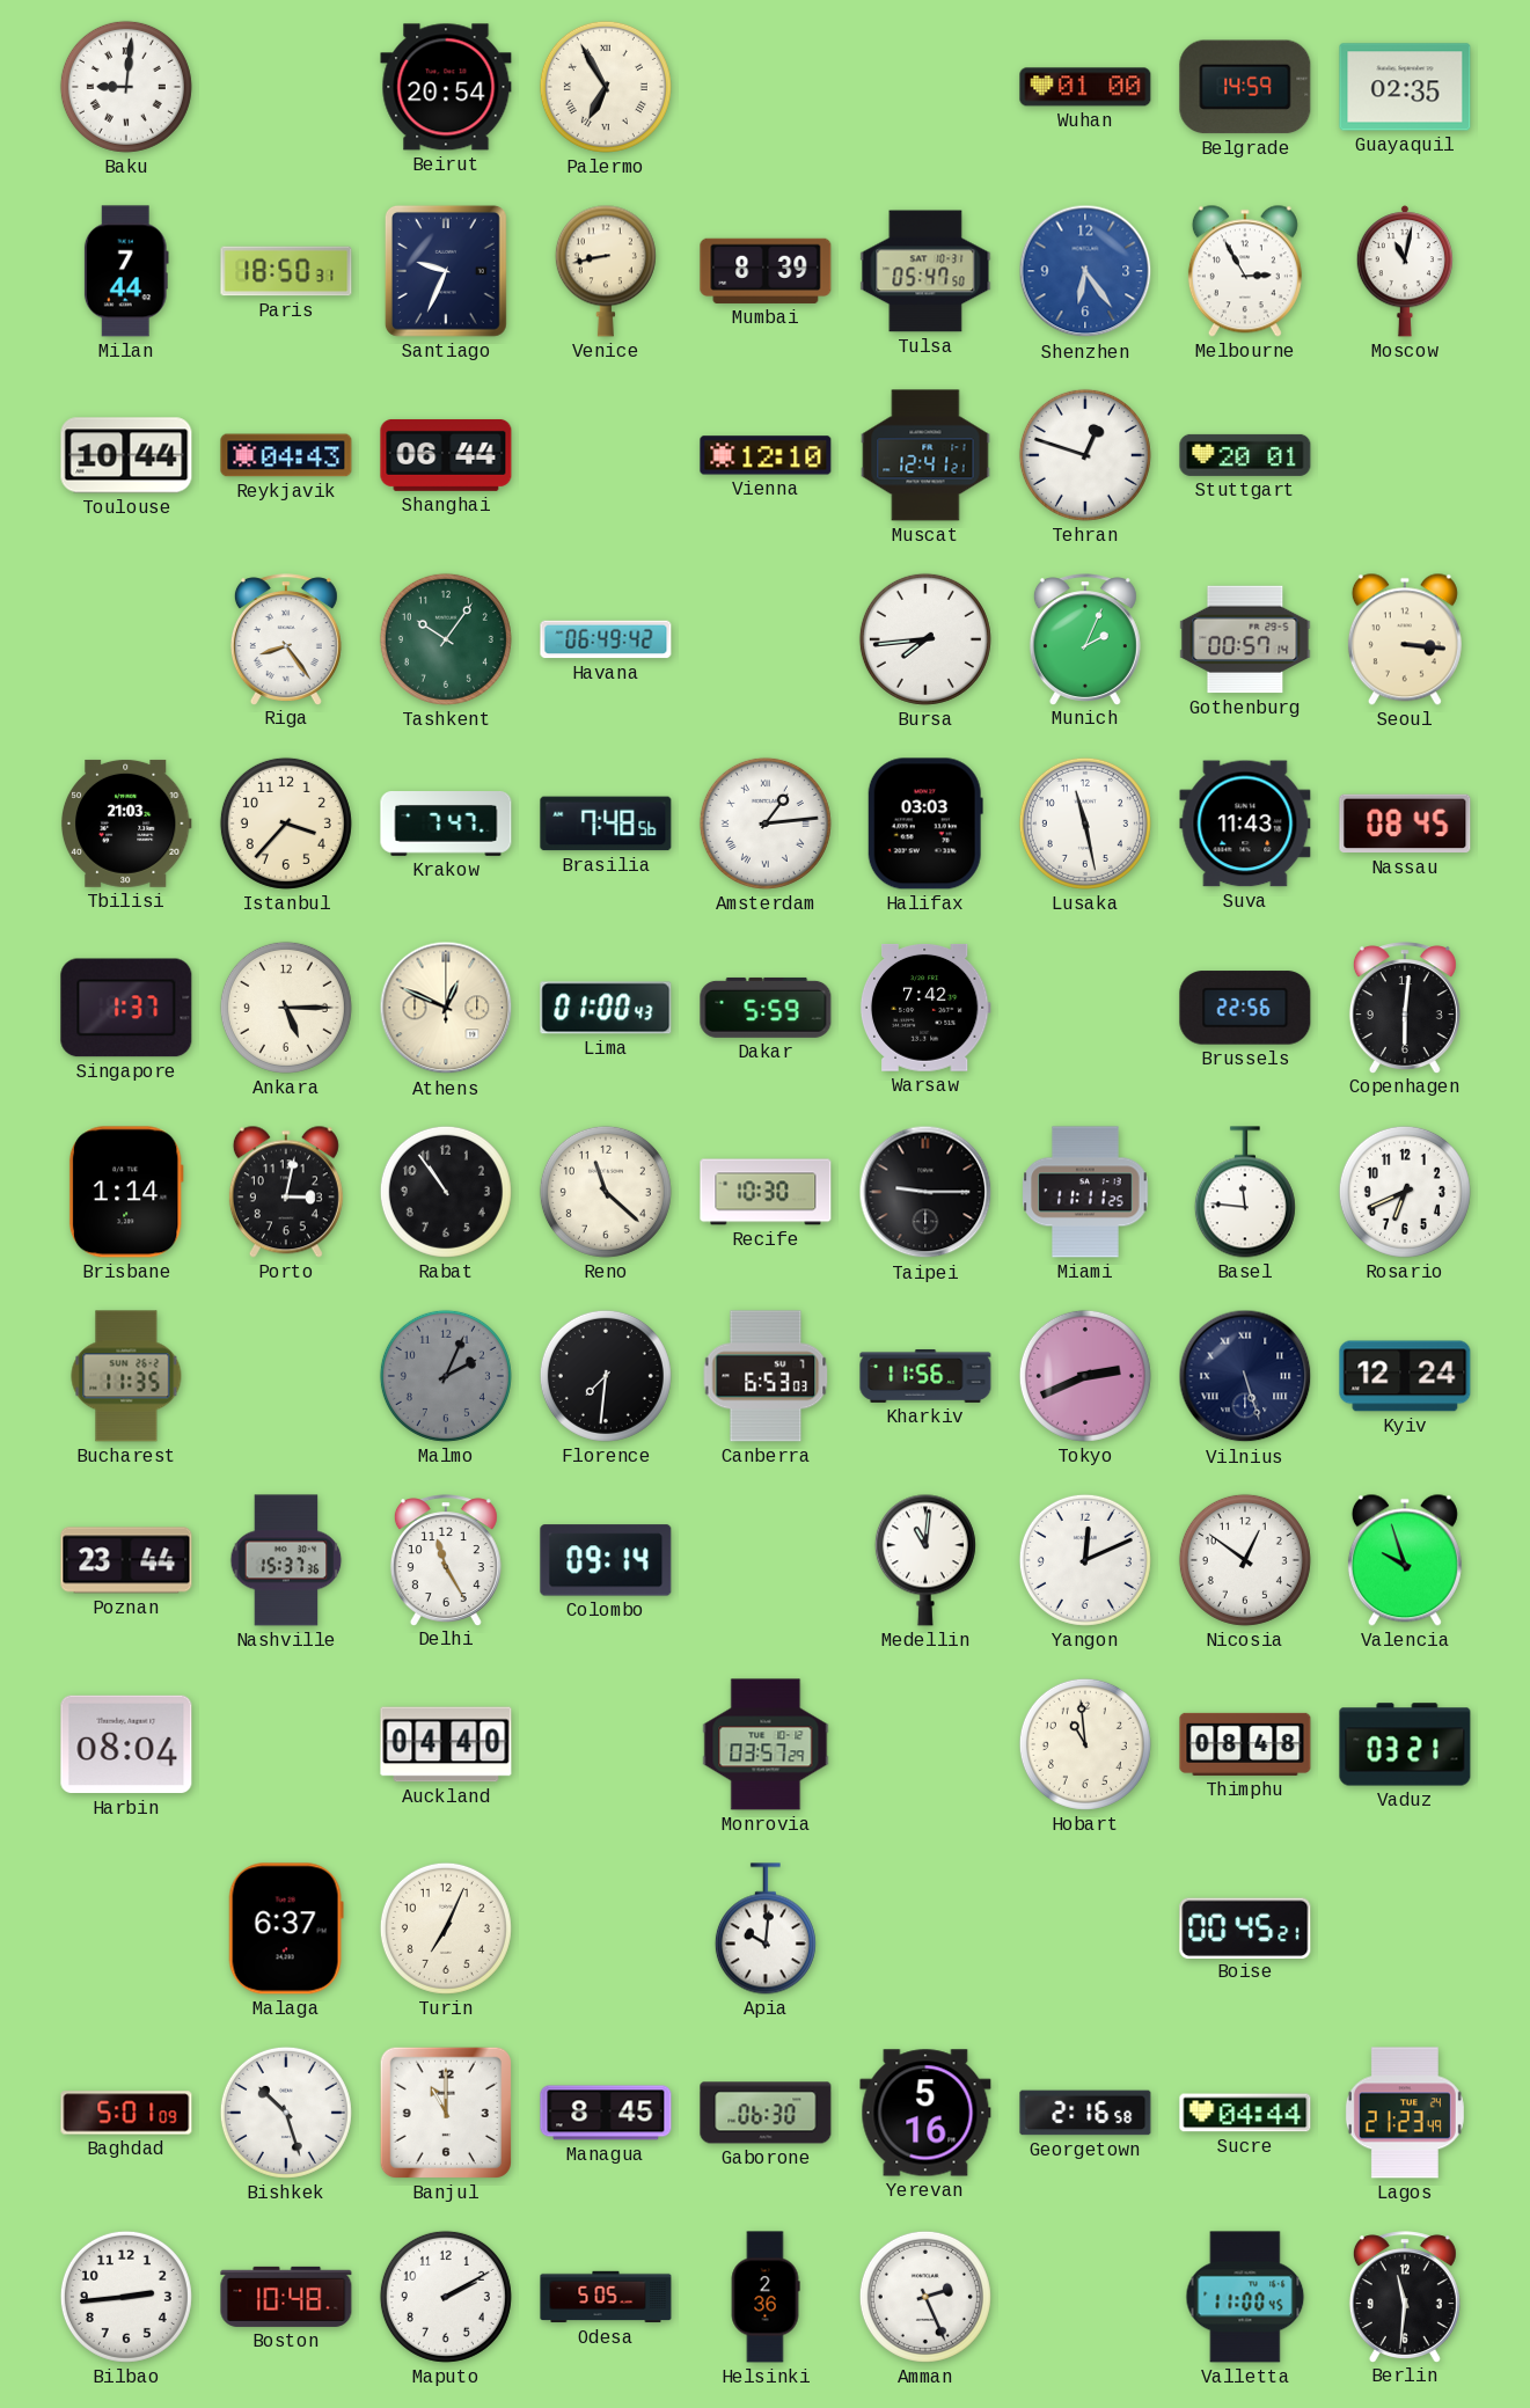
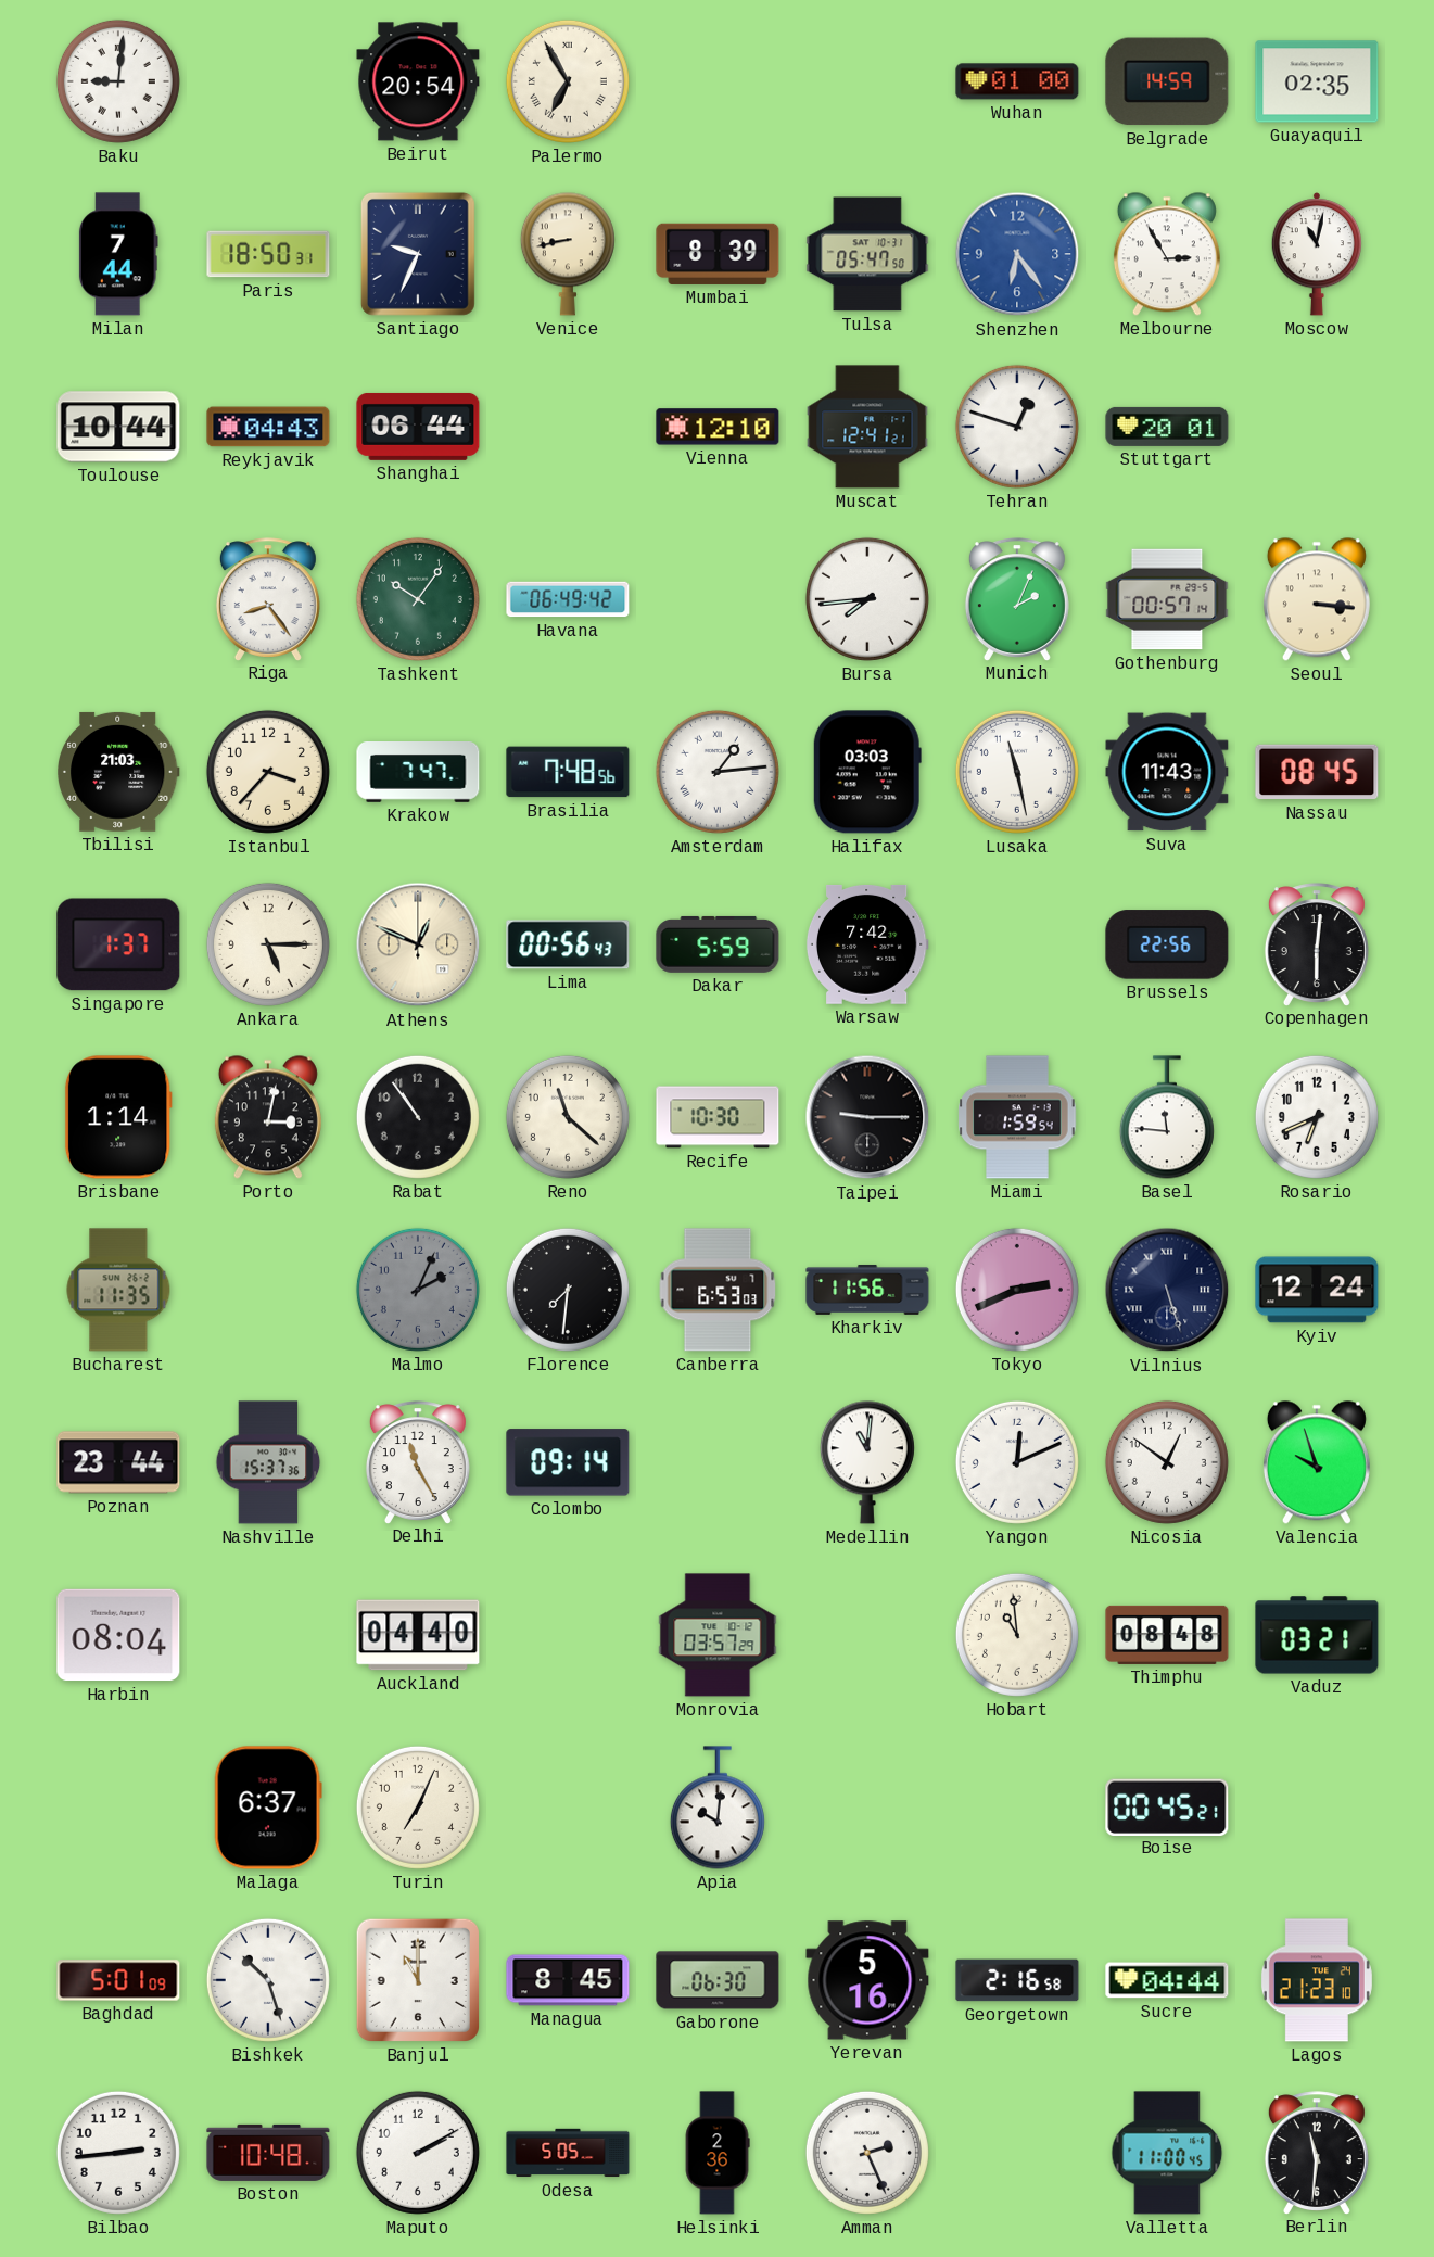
Lima: 01:00 -> 00:56 (568, 944)
Miami: 11:11 -> 1:59 (1017, 1117)
Lagos: 21:23:49 -> 21:23:10 (1317, 1980)
